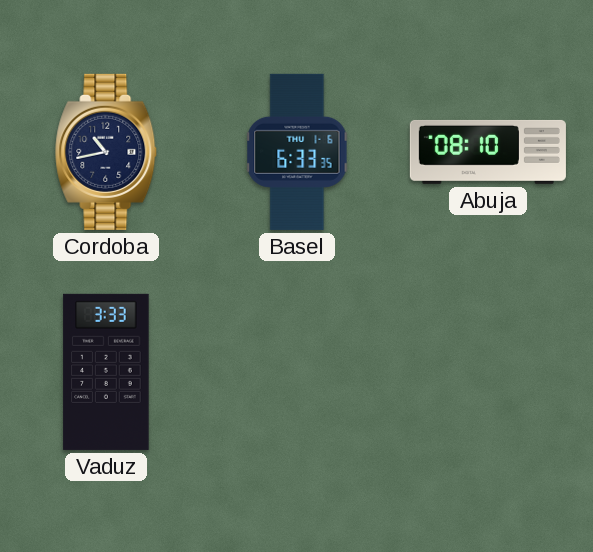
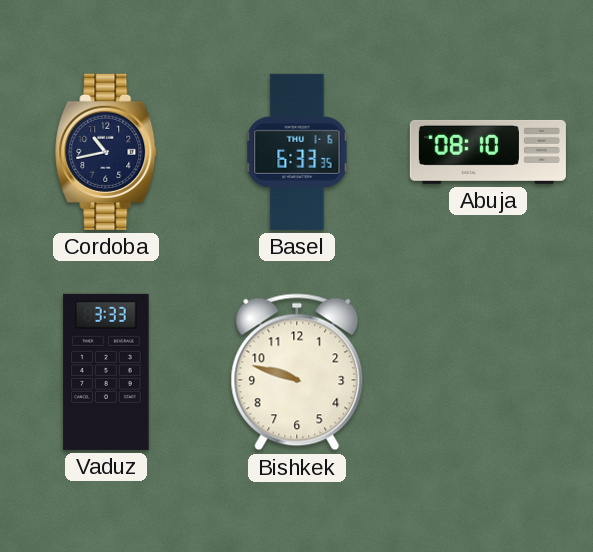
Bishkek: none -> 9:48 (297, 372)
